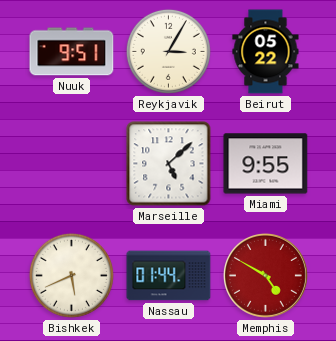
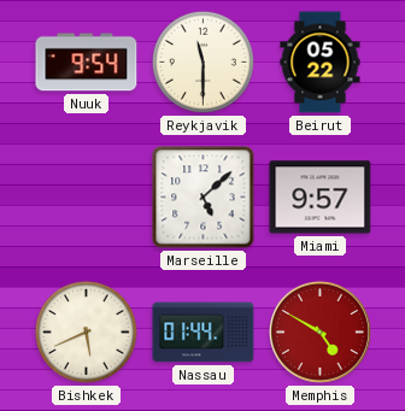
Nuuk: 9:51 -> 9:54 (87, 63)
Reykjavik: 3:05 -> 11:30 (202, 61)
Miami: 9:55 -> 9:57 (321, 198)
